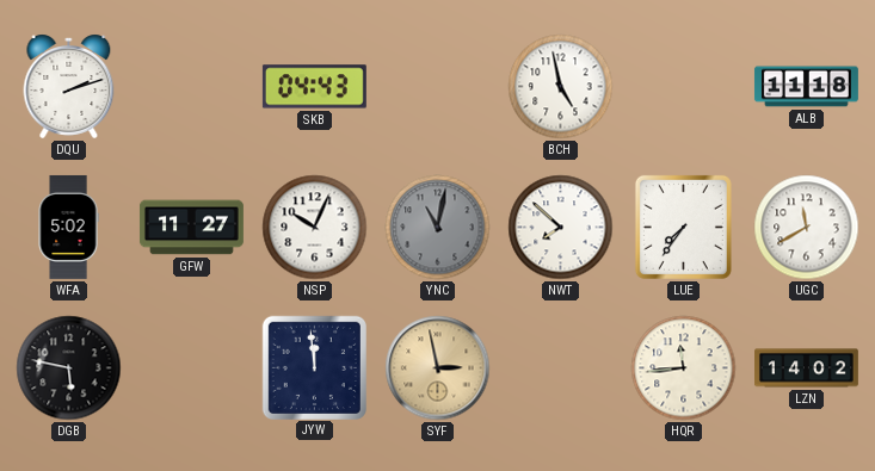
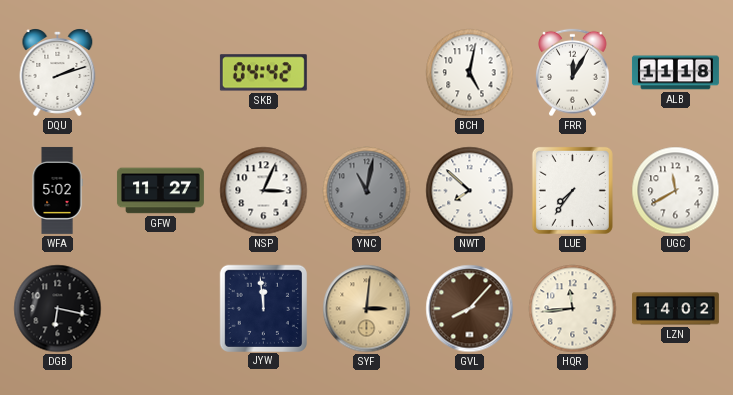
SKB: 04:43 -> 04:42 (263, 73)
BCH: 4:58 -> 5:02 (470, 73)
FRR: none -> 12:05 (573, 73)
NSP: 10:04 -> 3:04 (264, 191)
DGB: 5:47 -> 6:17 (58, 309)
SYF: 2:58 -> 3:01 (367, 309)
GVL: none -> 8:07 (470, 309)
